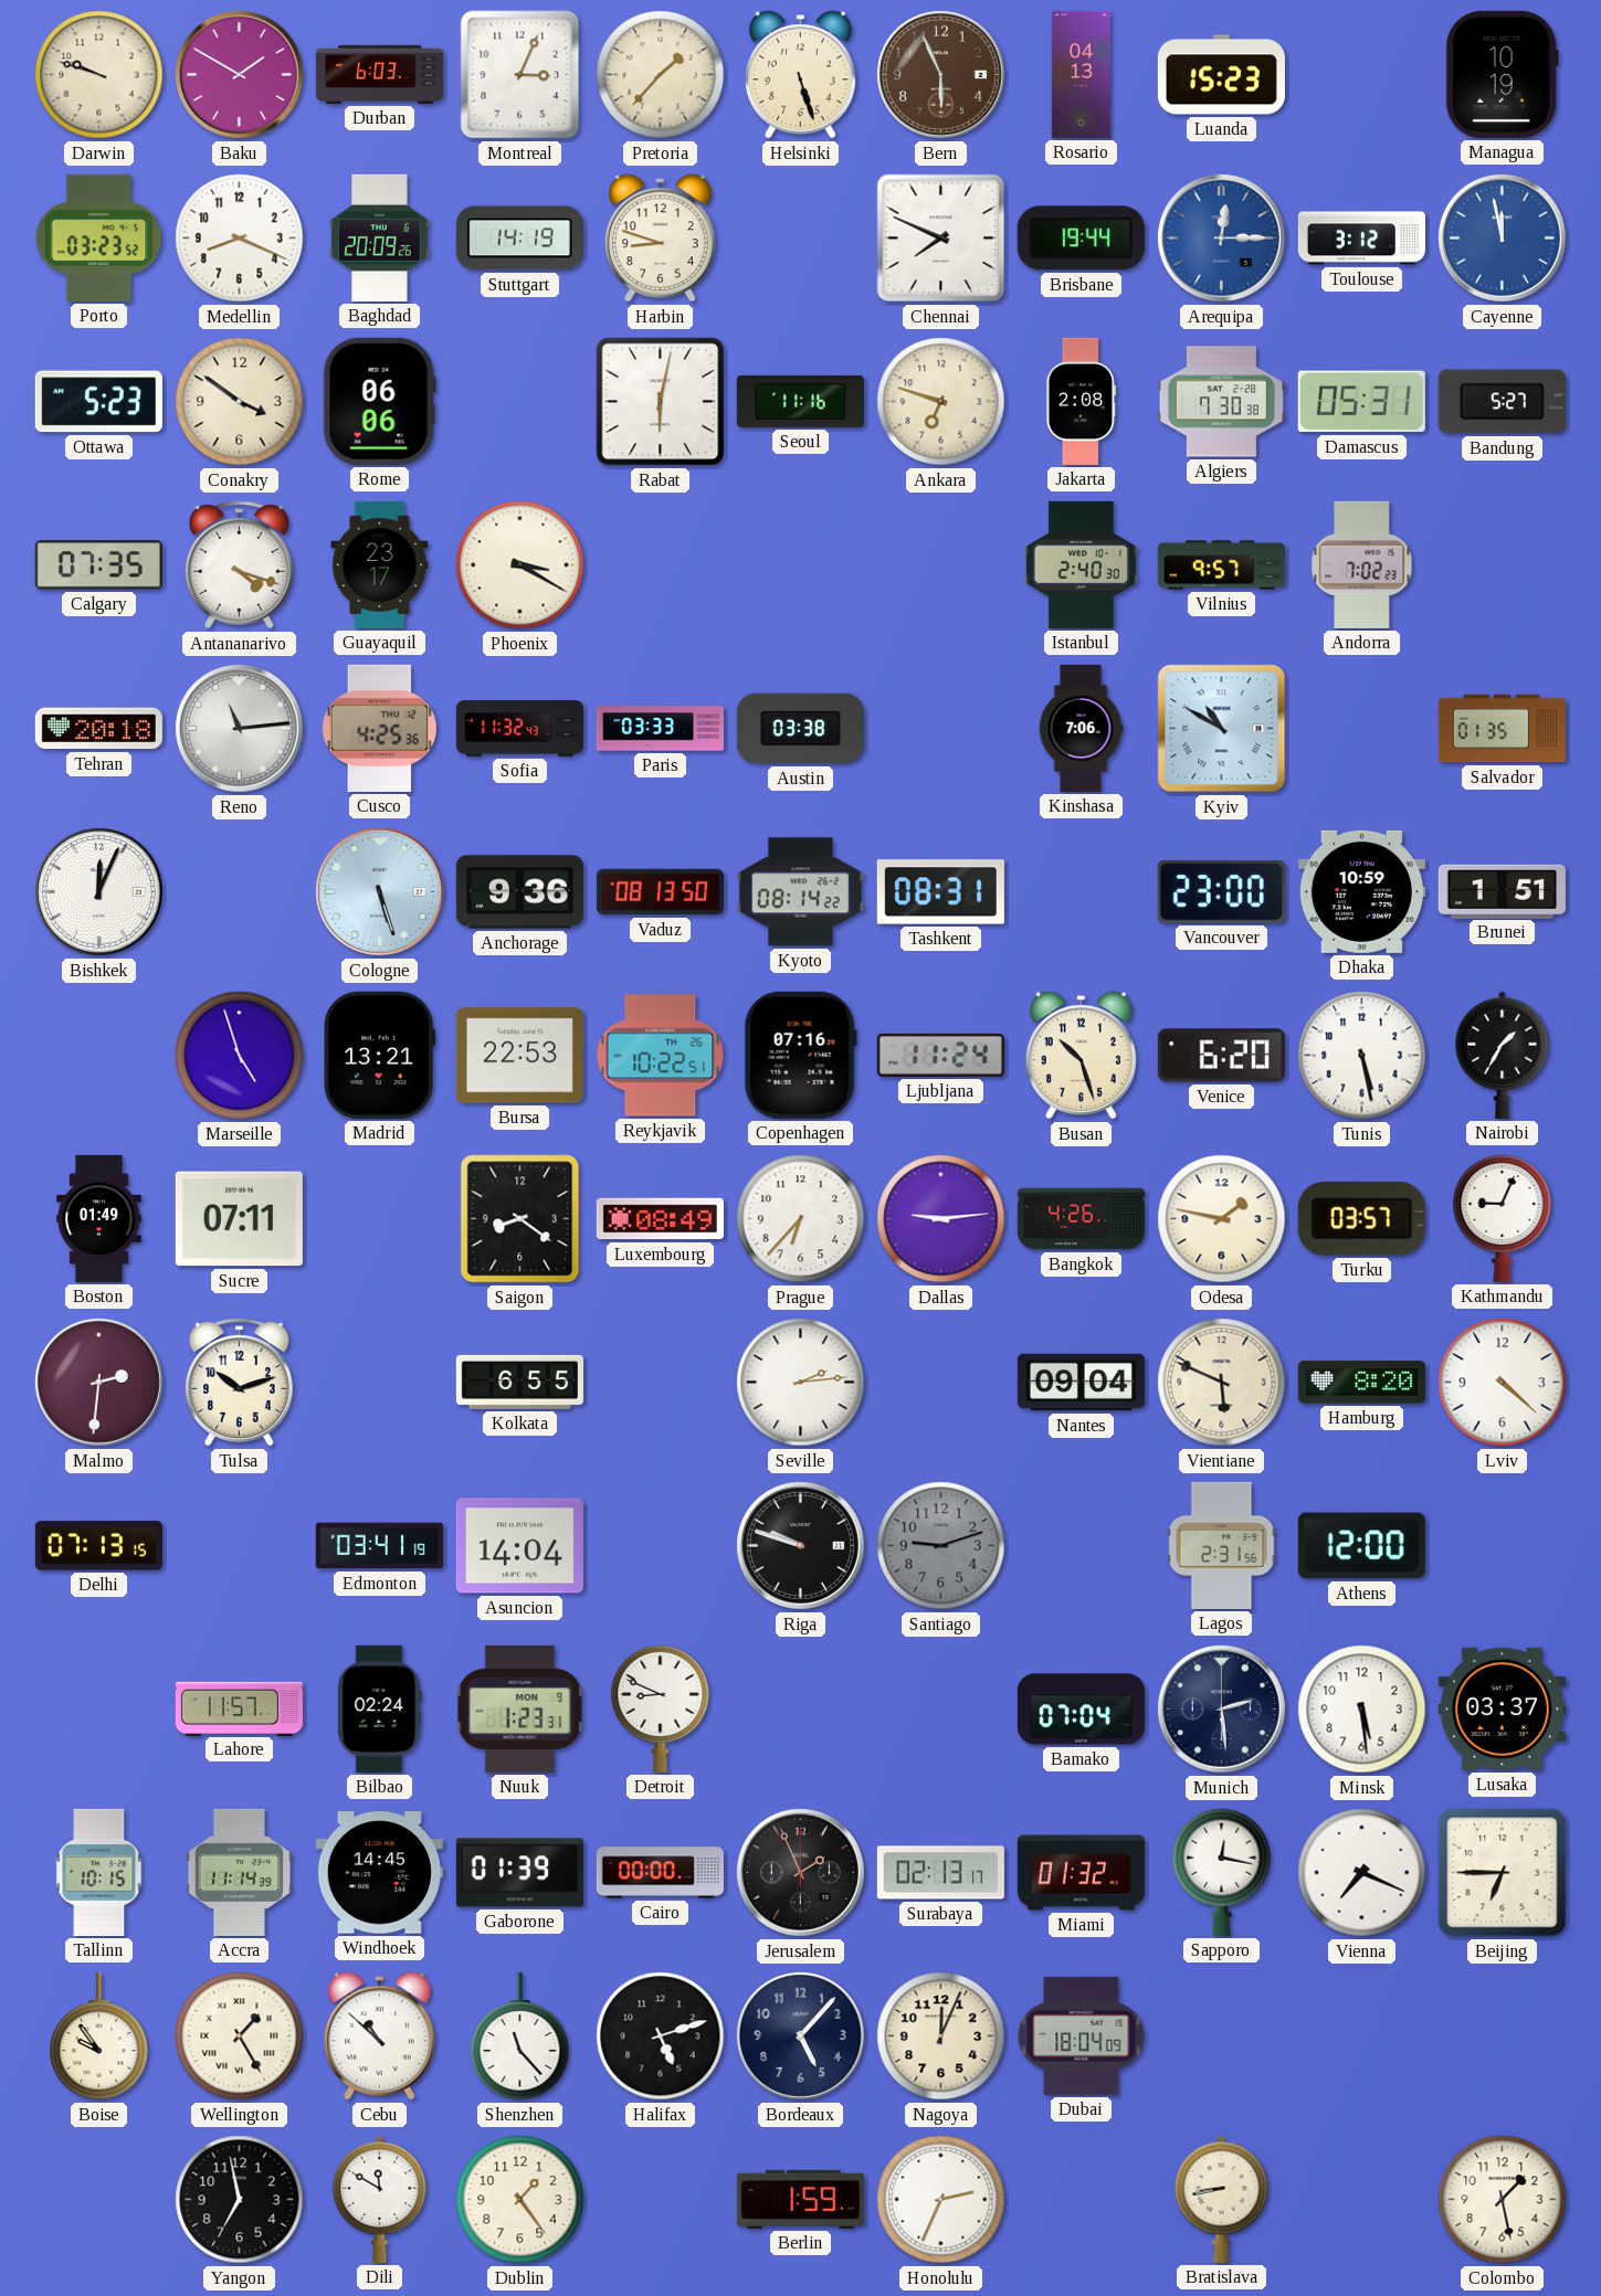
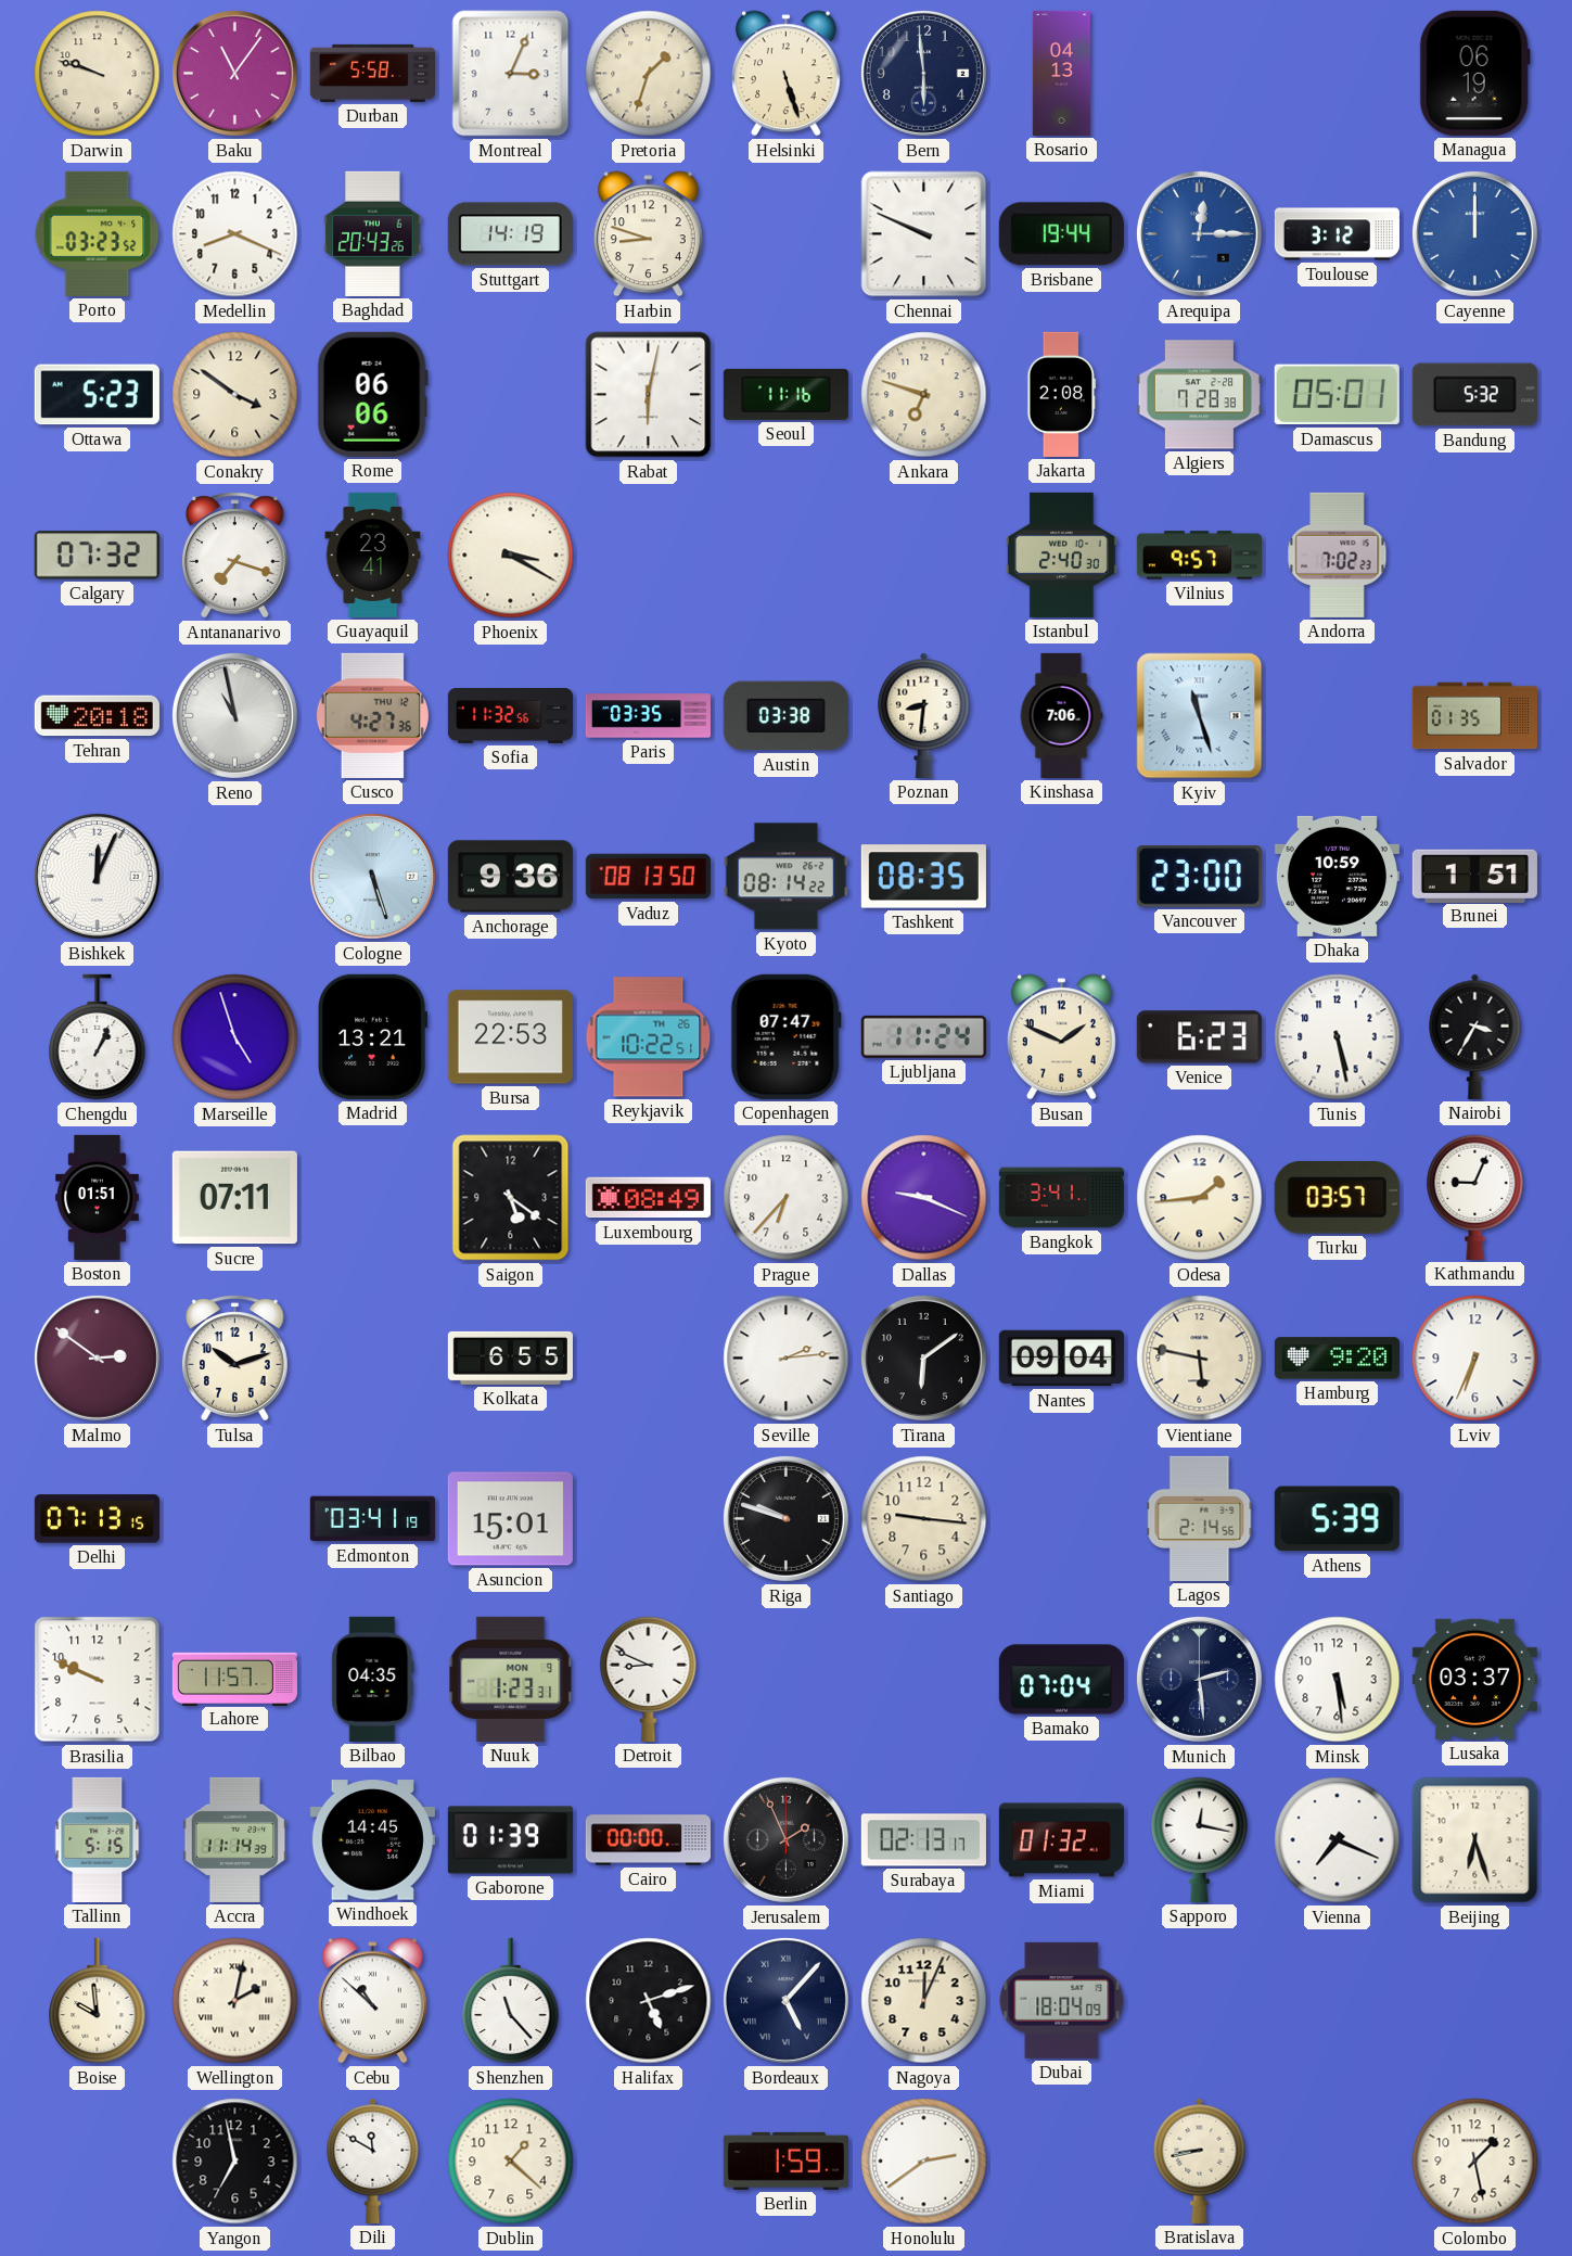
Baku: 1:50 -> 11:06 (234, 73)
Durban: 6:03 -> 5:58 (372, 73)
Pretoria: 1:37 -> 1:33 (649, 74)
Bern: 5:56 -> 5:59 (923, 73)
Bern dial: brown -> navy (923, 73)
Luanda: 15:23 -> none (1221, 75)
Managua: 10:19 -> 06:19 (1474, 73)
Baghdad: 20:09 -> 20:43 (373, 233)
Chennai: 7:49 -> 9:49 (924, 234)
Cayenne: 11:58 -> 12:00 (1474, 233)
Algiers: 7:30 -> 7:28 (1199, 395)
Damascus: 05:31 -> 05:01 (1337, 395)
Bandung: 5:27 -> 5:32 (1474, 395)
Calgary: 07:35 -> 07:32 (97, 556)
Antananarivo: 4:18 -> 7:18 (234, 556)
Guayaquil: 23:17 -> 23:41 (373, 555)
Reno: 11:14 -> 10:58 (234, 715)
Cusco: 4:25 -> 4:27 (372, 715)
Sofia: 11:32:43 -> 11:32:56 (510, 716)
Paris: 03:33 -> 03:35 (648, 716)
Poznan: none -> 8:31 (924, 715)
Kyiv: 10:50 -> 11:27 (1200, 716)
Tashkent: 08:31 -> 08:35 (923, 877)
Chengdu: none -> 1:04 (98, 1037)
Copenhagen: 07:16 -> 07:47 (785, 1036)
Busan: 10:27 -> 1:49 (1061, 1037)
Venice: 6:20 -> 6:23 (1199, 1037)
Nairobi: 1:35 -> 3:35 (1475, 1036)
Boston: 01:49 -> 01:51 (98, 1197)
Saigon: 8:21 -> 5:21 (511, 1198)
Dallas: 9:14 -> 9:19 (924, 1198)
Bangkok: 4:26 -> 3:41 (1061, 1198)
Odesa: 1:47 -> 1:44 (1200, 1198)
Malmo: 2:31 -> 2:51 (97, 1358)
Tirana: none -> 6:09 (923, 1358)
Vientiane: 5:49 -> 5:47 (1200, 1359)
Hamburg: 8:20 -> 9:20 (1337, 1359)
Lviv: 4:22 -> 6:34 (1475, 1359)
Asuncion: 14:04 -> 15:01 (510, 1519)
Santiago: 9:12 -> 9:16 (924, 1519)
Santiago dial: grey -> cream (924, 1519)
Lagos: 2:31 -> 2:14 (1200, 1518)
Athens: 12:00 -> 5:39 (1337, 1519)
Brasilia: none -> 9:49 (98, 1680)
Bilbao: 02:24 -> 04:35 (373, 1679)
Tallinn: 10:15 -> 5:15 (98, 1839)
Beijing: 6:45 -> 6:27 (1475, 1840)
Boise: 9:54 -> 9:59 (98, 2001)
Wellington: 1:25 -> 2:02 (235, 2001)
Bordeaux numerals: Arabic -> Roman (785, 2000)
Dublin: 1:24 -> 1:22 (511, 2162)
Honolulu: 2:34 -> 2:39 (924, 2162)
